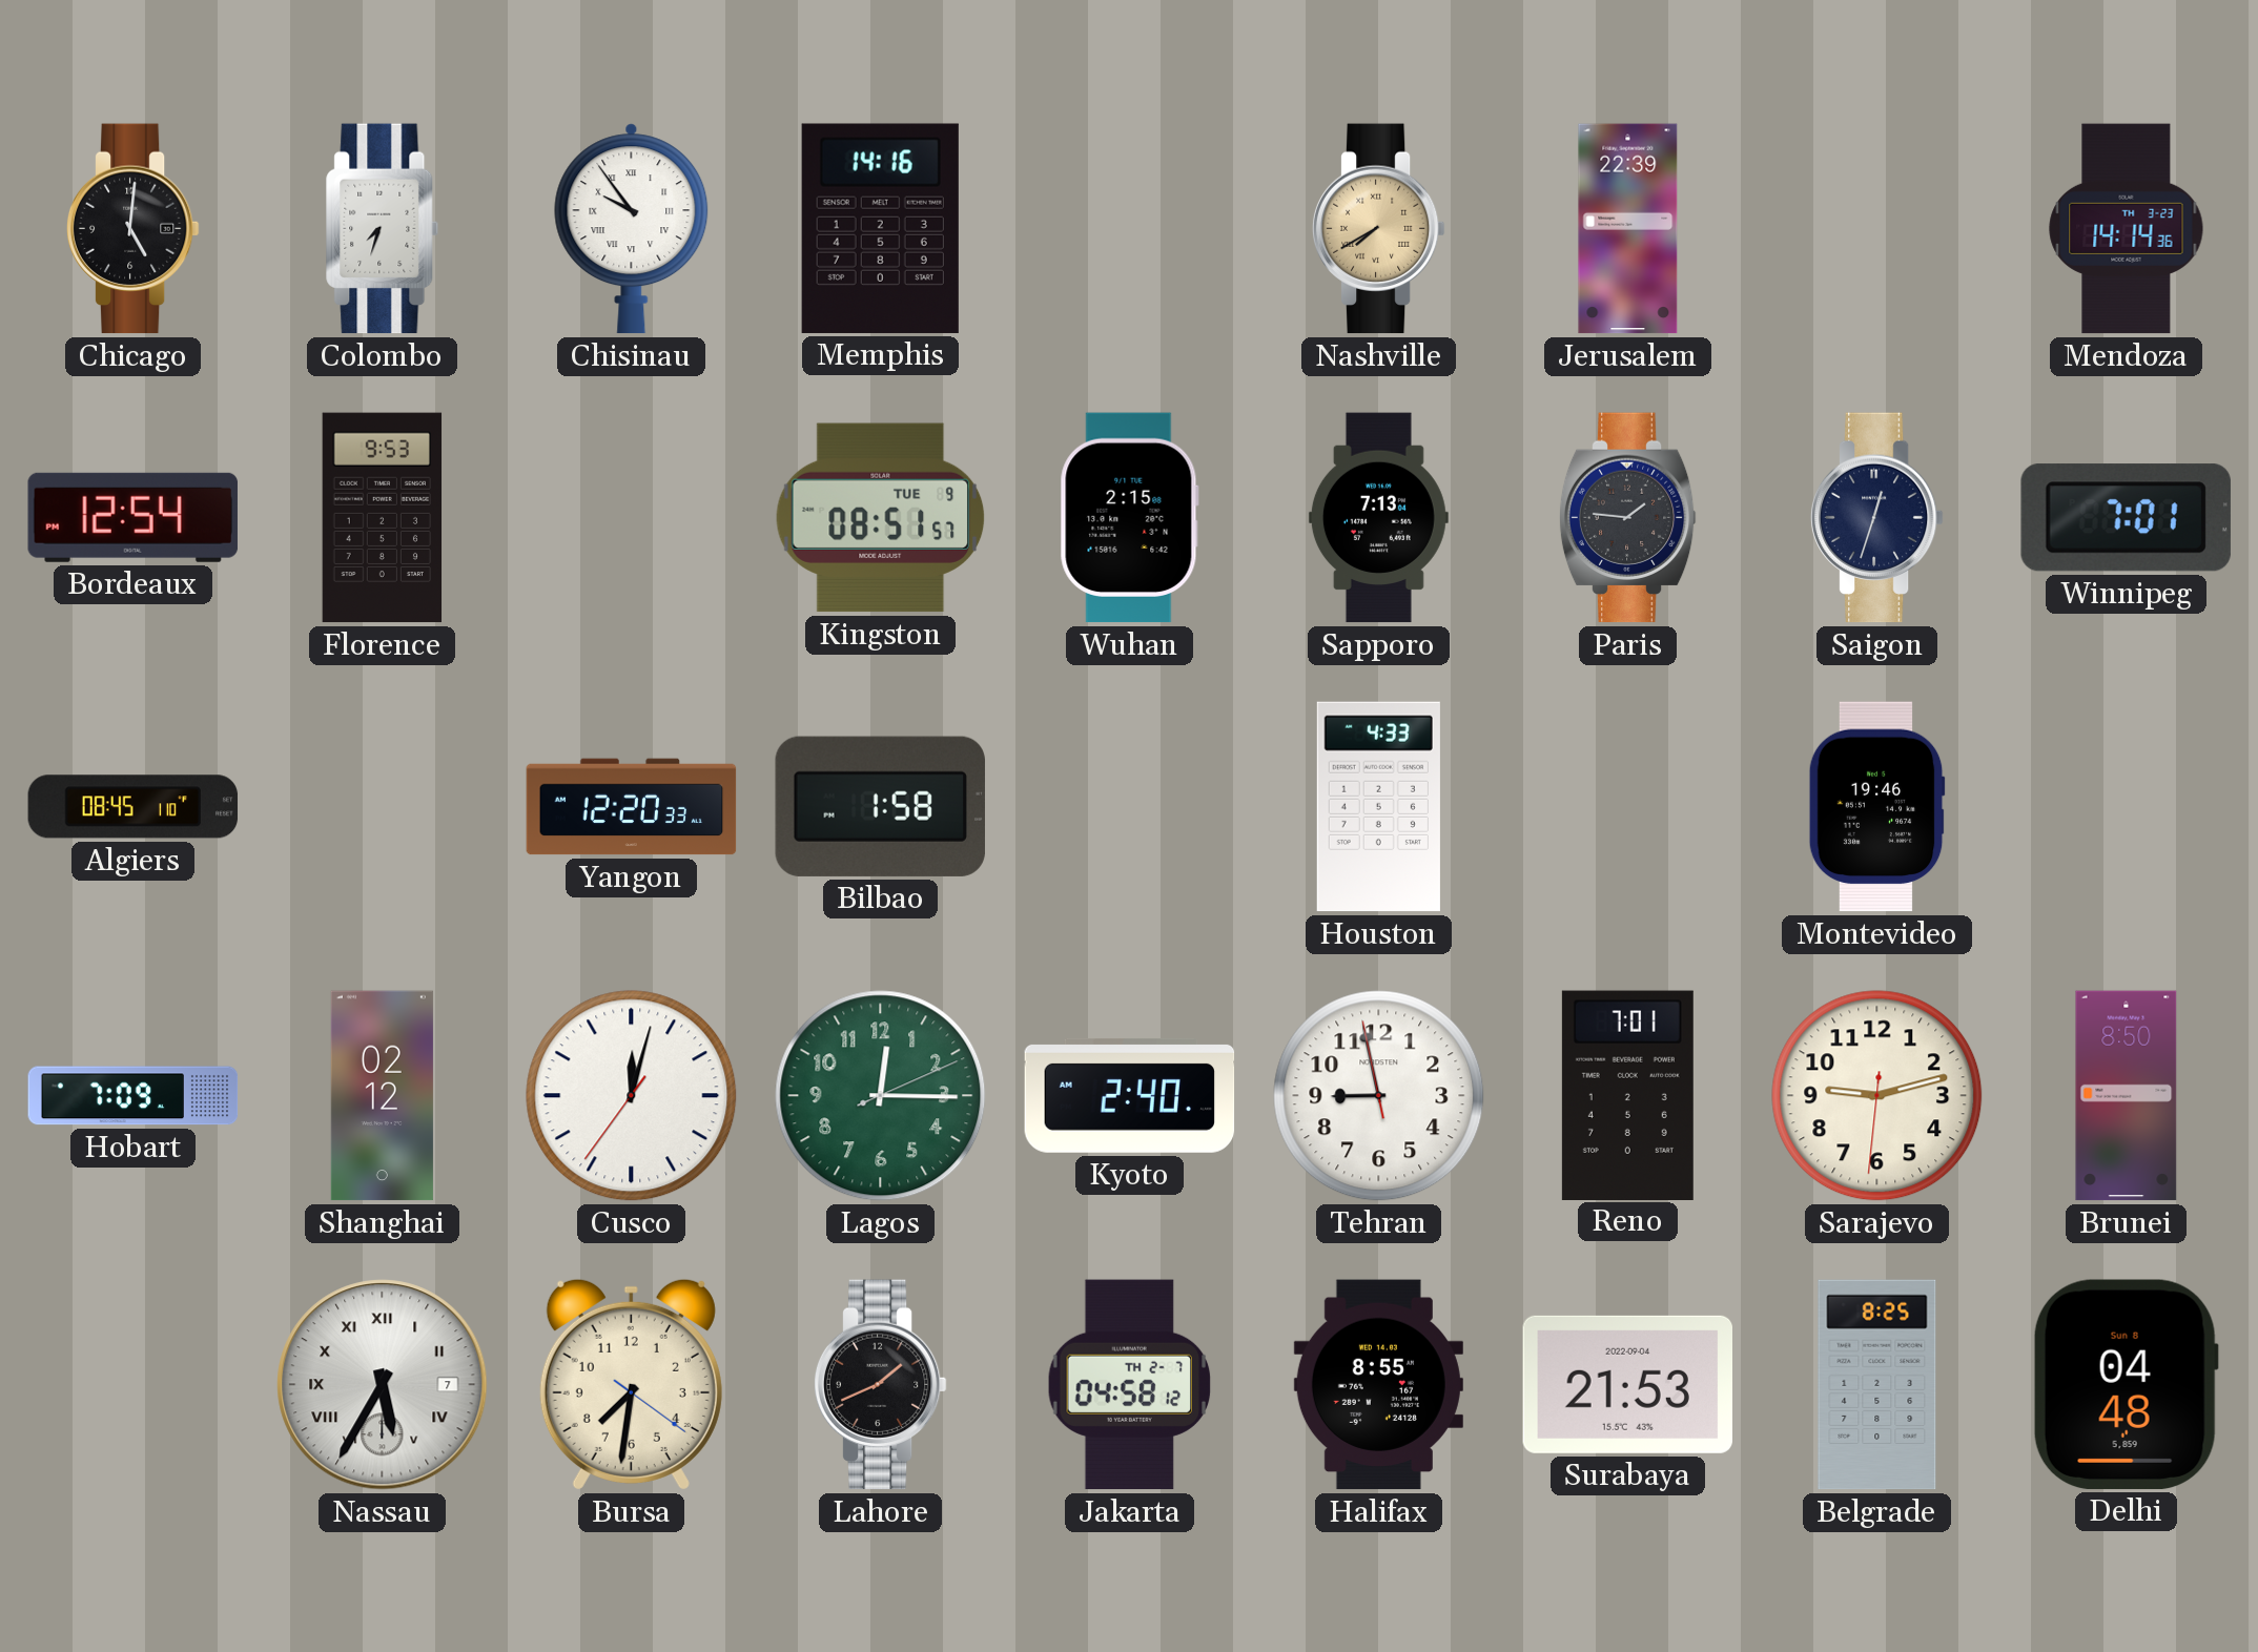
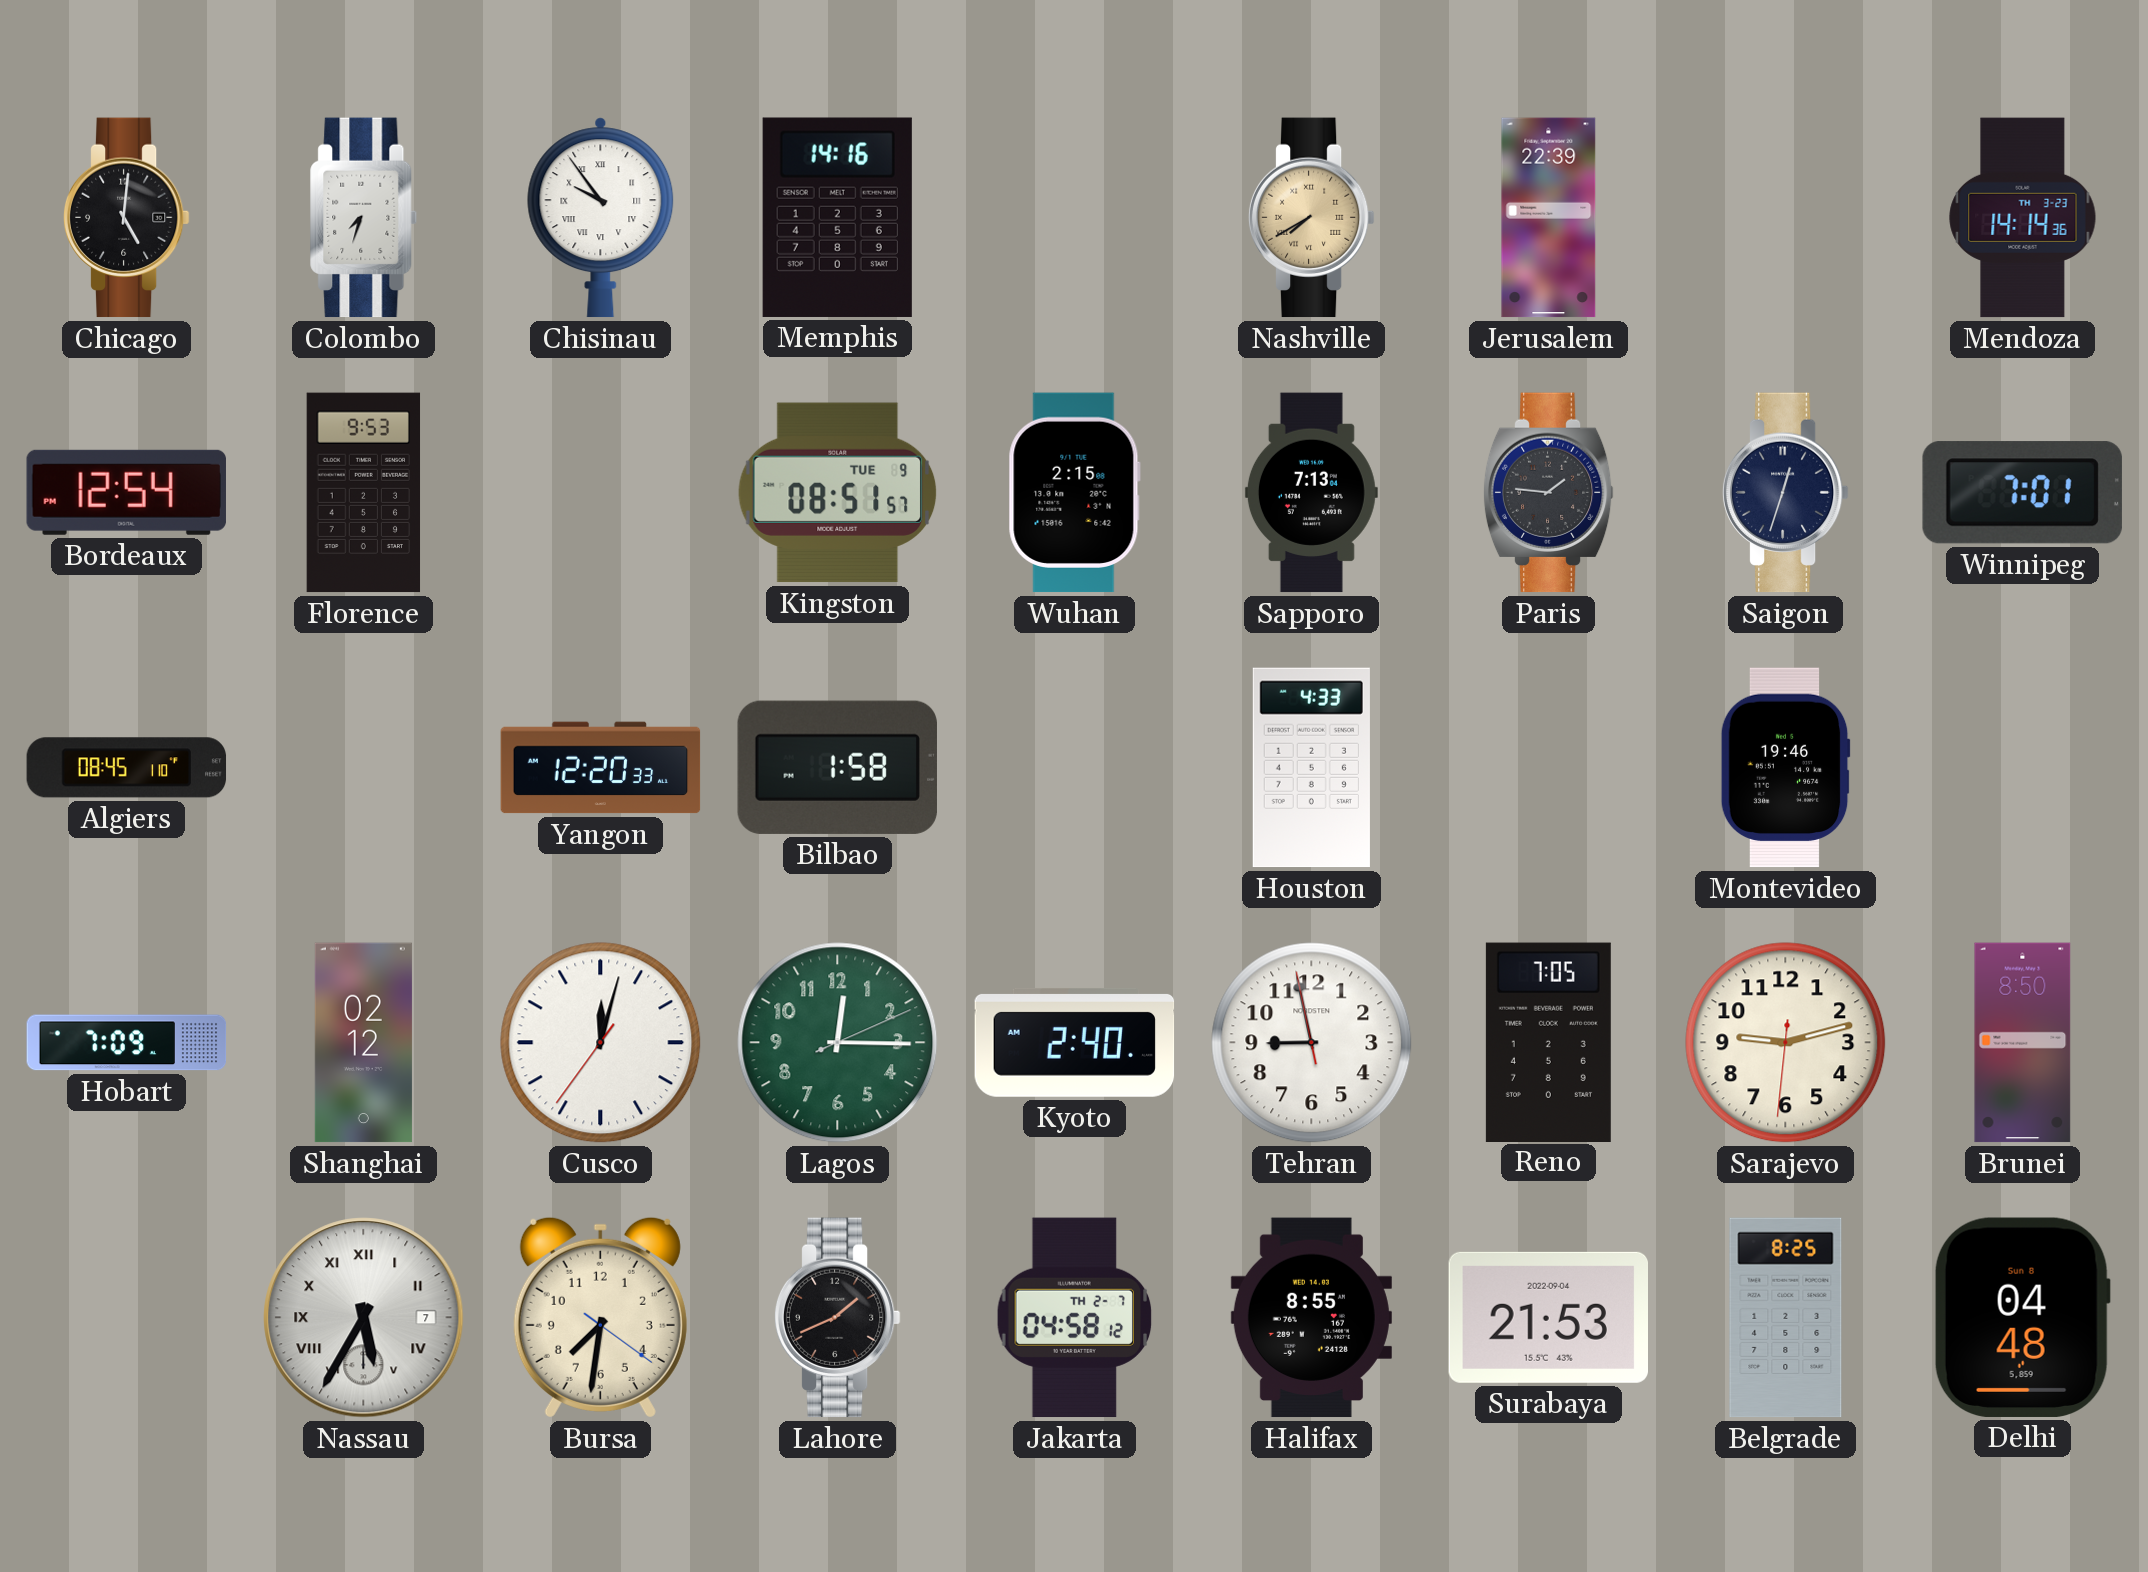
Reno: 7:01 -> 7:05 (1548, 1042)
